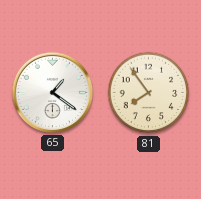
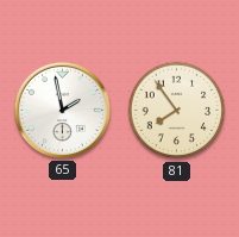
65: 1:21 -> 1:58 (62, 110)
